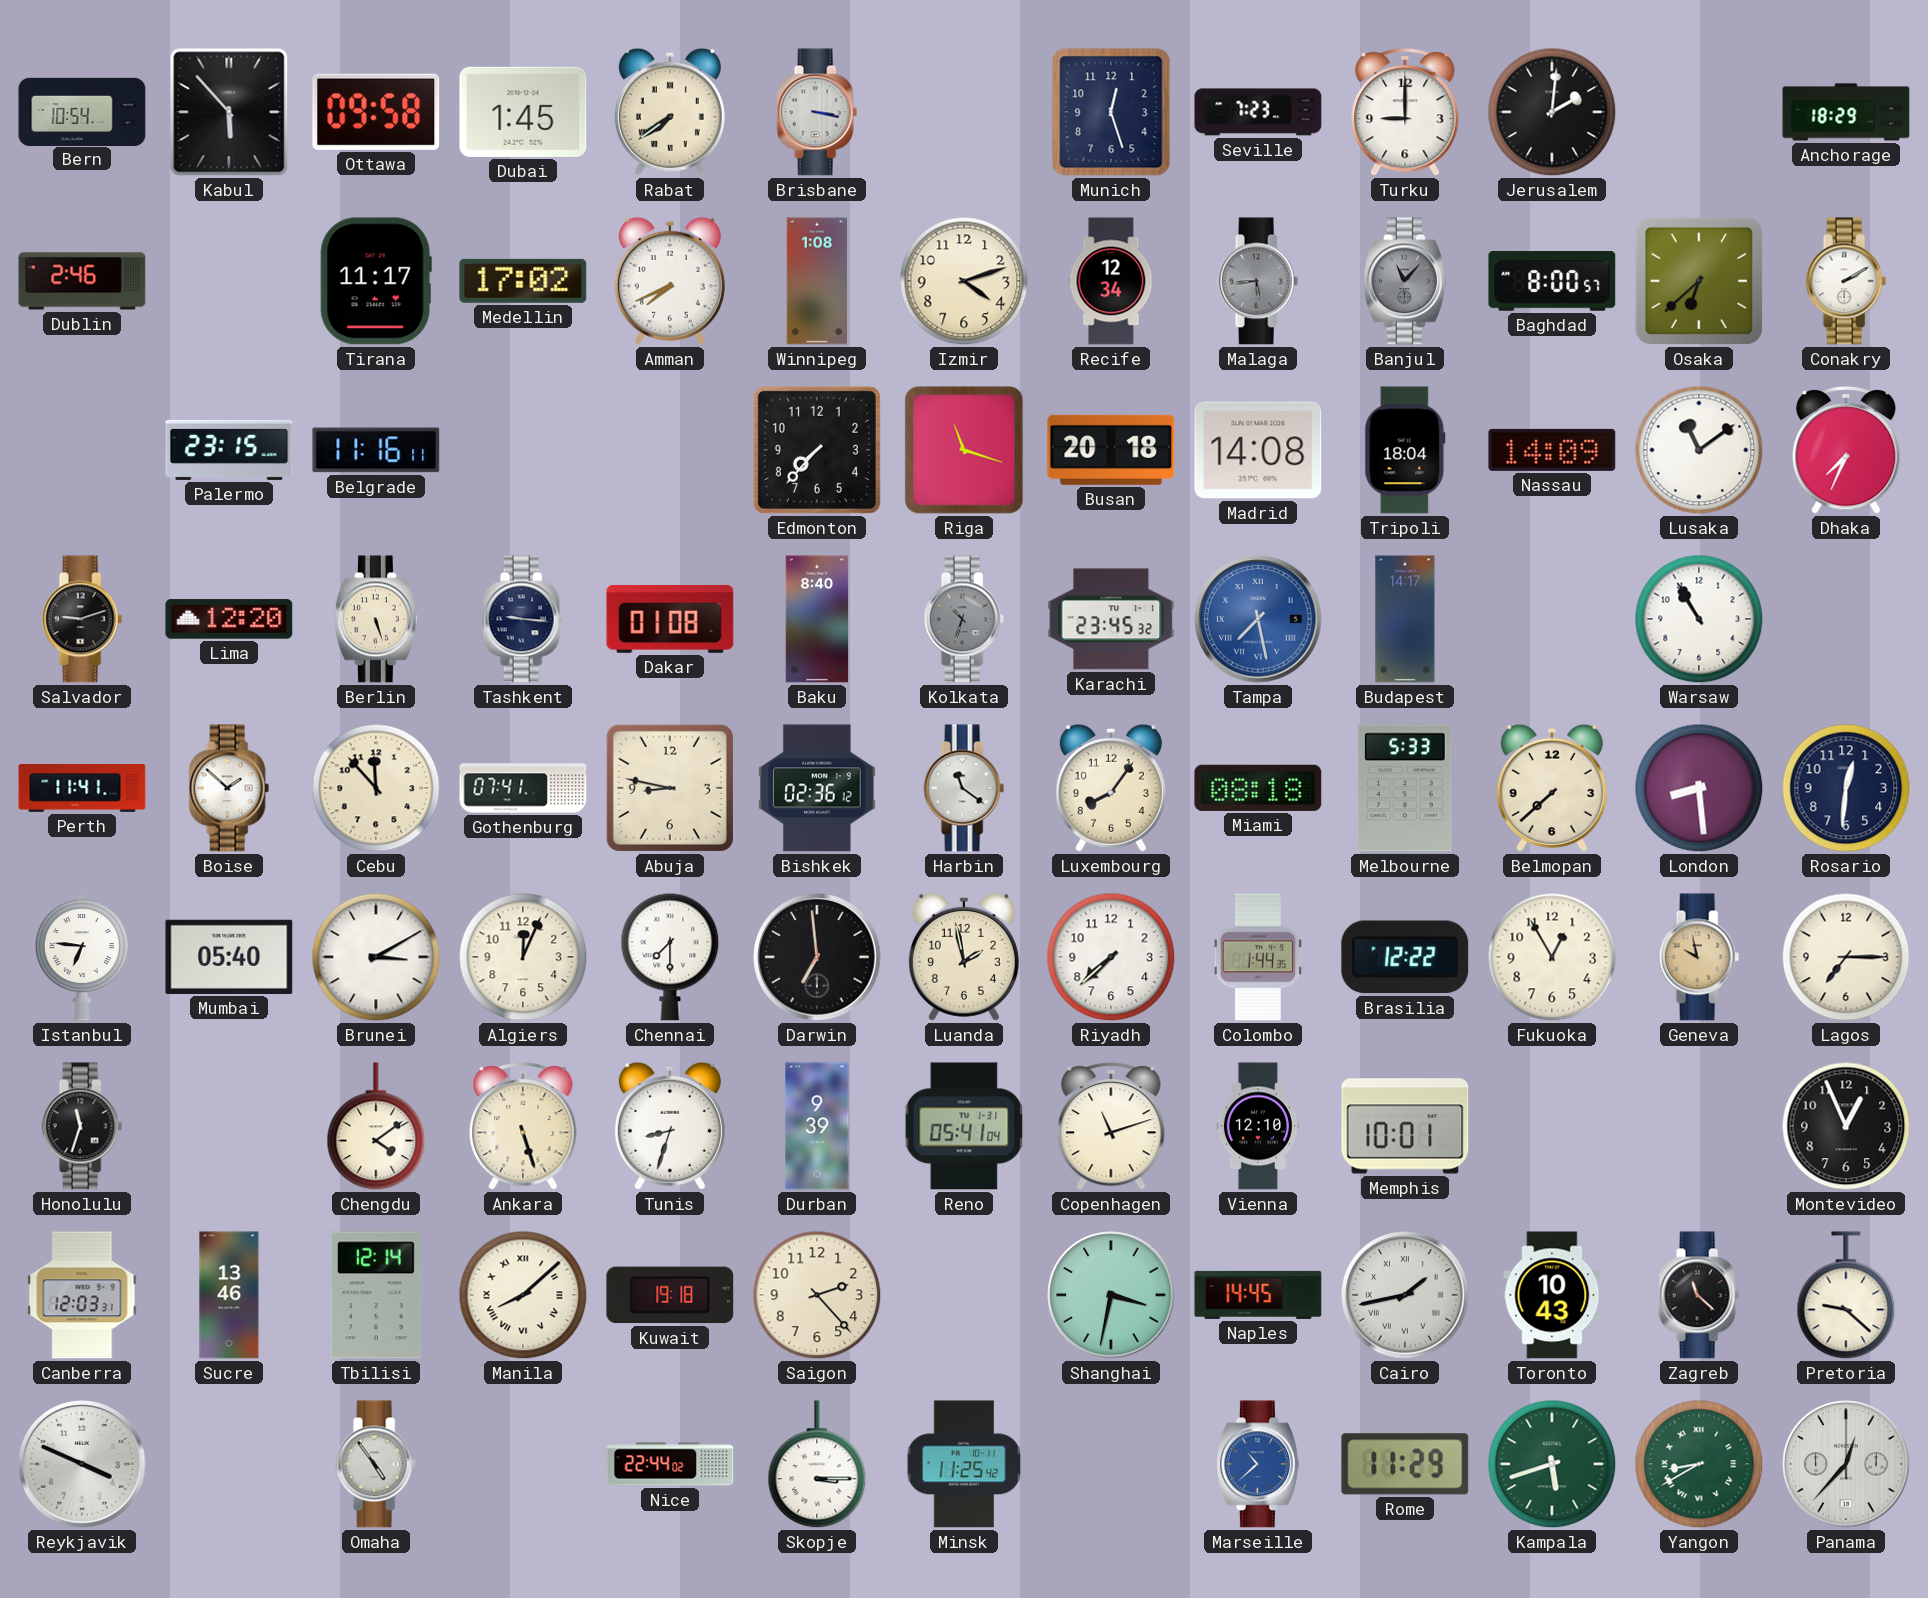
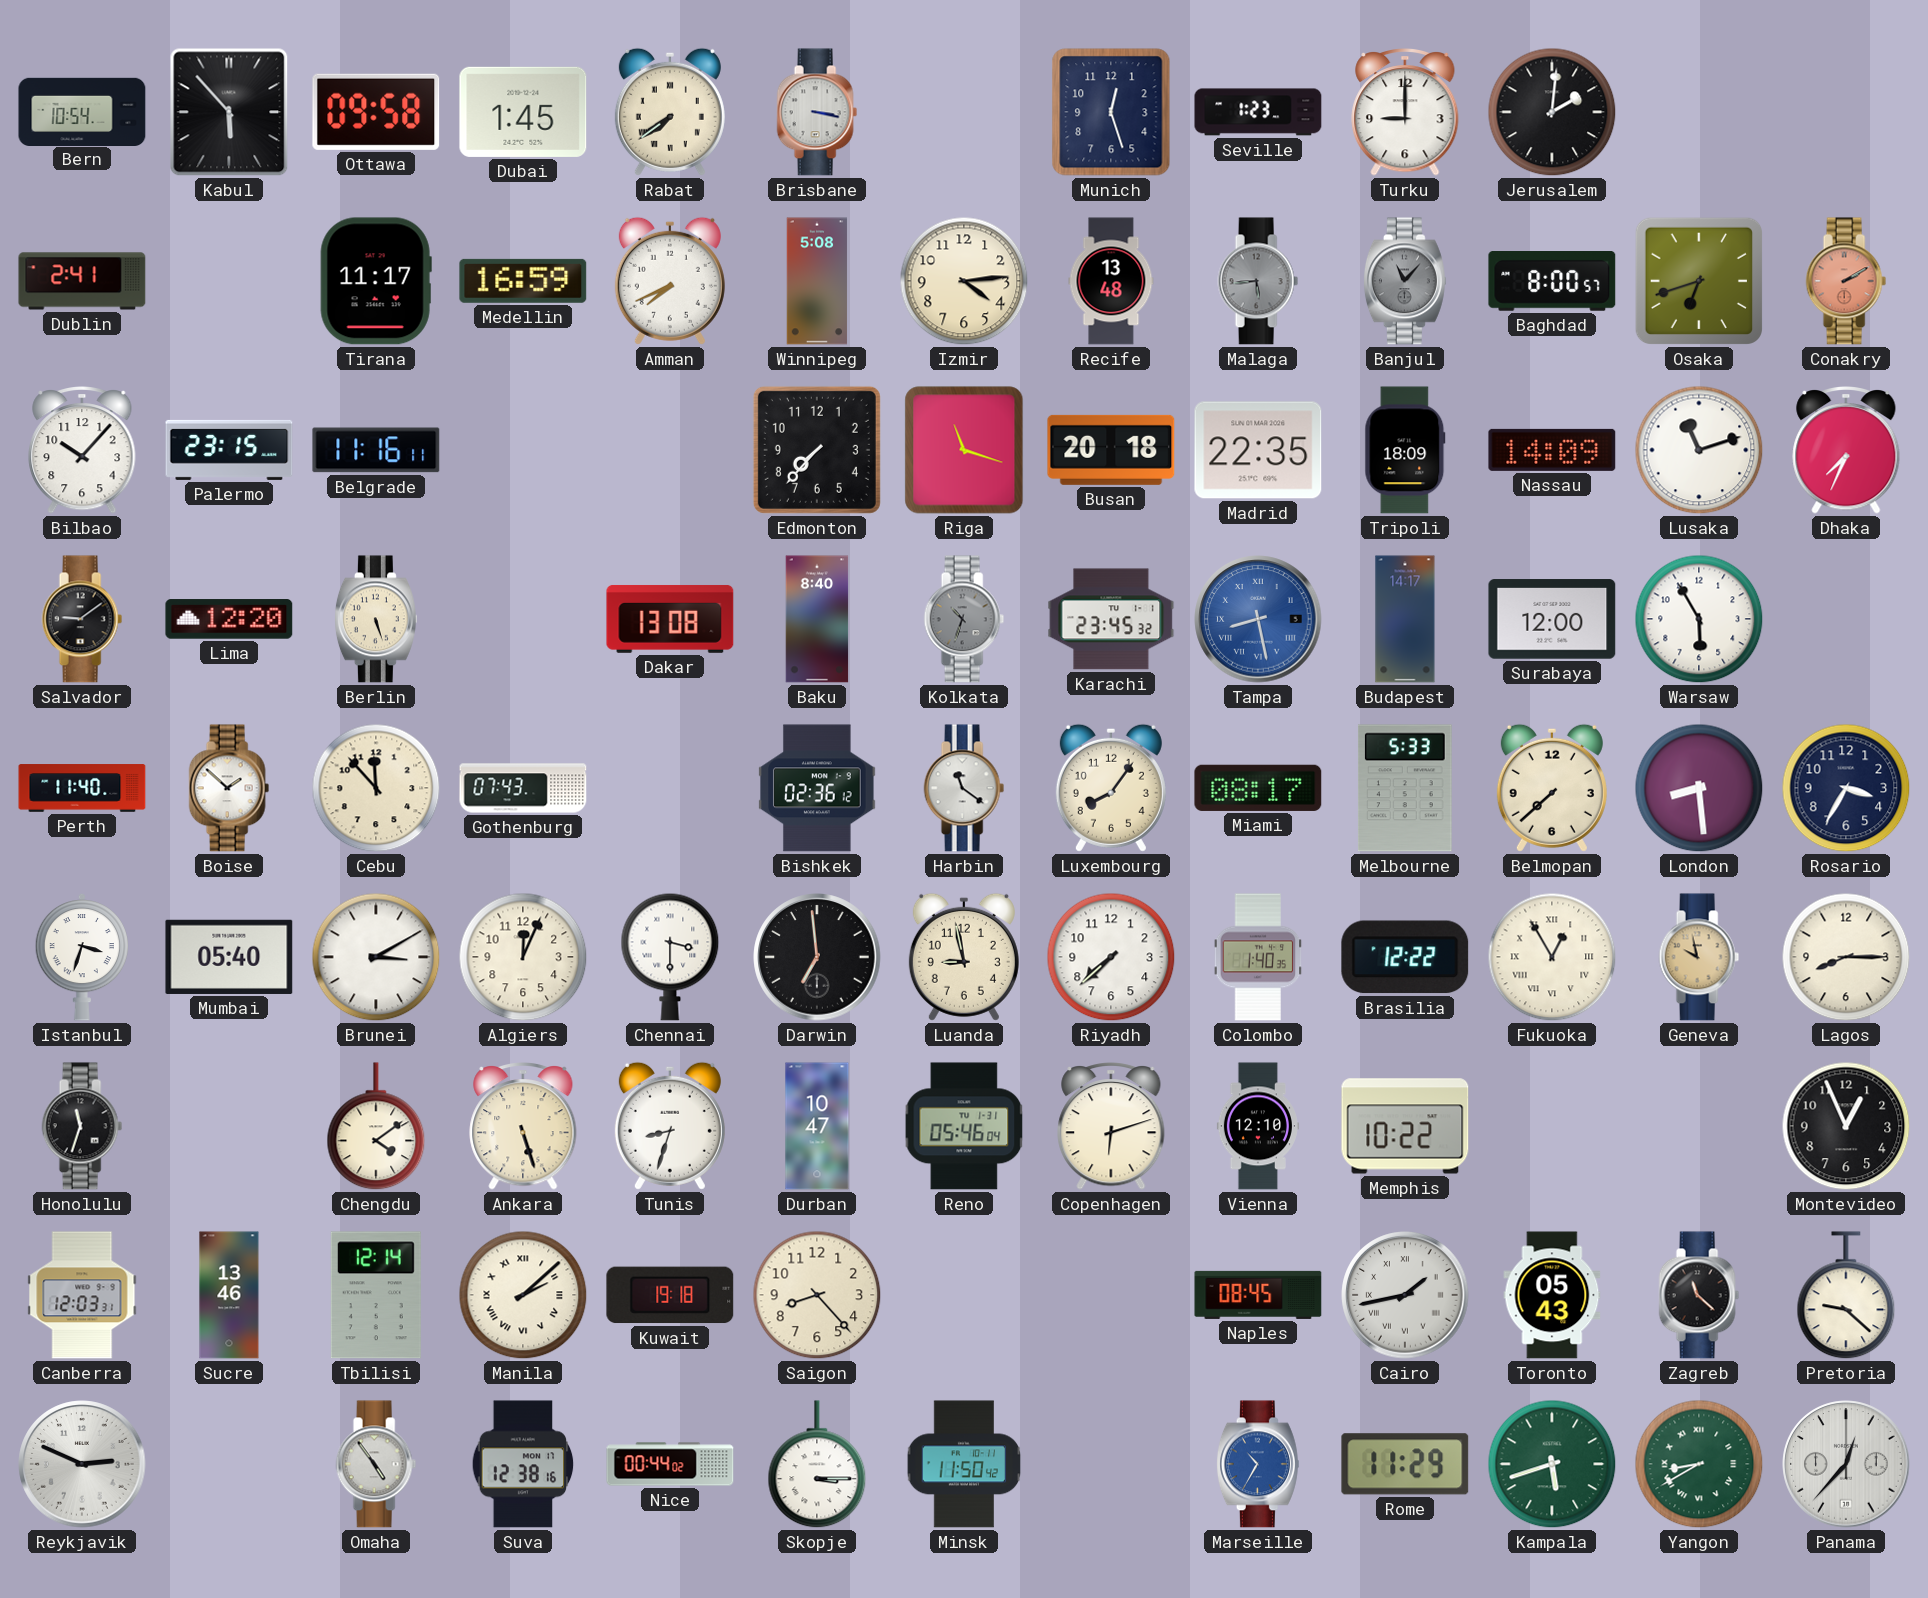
Seville: 7:23 -> 1:23 (1258, 112)
Anchorage: 18:29 -> none (1846, 112)
Dublin: 2:46 -> 2:41 (82, 281)
Medellin: 17:02 -> 16:59 (523, 281)
Winnipeg: 1:08 -> 5:08 (817, 281)
Izmir: 4:12 -> 4:14 (964, 281)
Recife: 12:34 -> 13:48 (1111, 281)
Osaka: 6:38 -> 6:42 (1699, 281)
Conakry dial: white -> salmon (1846, 281)
Bilbao: none -> 10:07 (82, 451)
Madrid: 14:08 -> 22:35 (1258, 450)
Tripoli: 18:04 -> 18:09 (1405, 450)
Lusaka: 11:09 -> 11:12 (1699, 450)
Salvador: 9:12 -> 9:09 (82, 619)
Tashkent: 9:16 -> none (523, 619)
Dakar: 01:08 -> 13:08 (670, 619)
Tampa: 7:28 -> 8:28 (1258, 619)
Surabaya: none -> 12:00 (1552, 619)
Warsaw: 10:55 -> 5:55 (1699, 619)
Perth: 11:41 -> 11:40 (82, 788)
Gothenburg: 07:41 -> 07:43 (523, 788)
Abuja: 8:47 -> none (670, 788)
Miami: 08:18 -> 08:17 (1258, 788)
Rosario: 12:31 -> 3:35 (1846, 788)
Istanbul: 6:46 -> 3:33 (81, 957)
Chennai: 7:30 -> 3:30 (670, 957)
Luanda: 1:58 -> 8:58 (964, 957)
Colombo: 1:44 -> 1:40 (1258, 957)
Fukuoka numerals: Arabic -> Roman (1552, 957)
Lagos: 7:15 -> 8:15 (1846, 957)
Durban: 9:39 -> 10:47 (817, 1126)
Reno: 05:41 -> 05:46 (964, 1126)
Copenhagen: 11:12 -> 6:12 (1111, 1127)
Memphis: 10:01 -> 10:22 (1405, 1126)
Manila: 8:08 -> 2:08 (523, 1295)
Saigon: 2:23 -> 8:23 (817, 1295)
Shanghai: 3:32 -> none (1111, 1295)
Naples: 14:45 -> 08:45 (1258, 1295)
Toronto: 10:43 -> 05:43 (1552, 1295)
Reykjavik: 3:49 -> 2:49 (82, 1464)
Suva: none -> 12:38 (523, 1464)
Nice: 22:44 -> 00:44 (670, 1464)
Minsk: 11:25 -> 11:50 (964, 1464)
Marseille: 10:38 -> 10:35 (1258, 1464)
